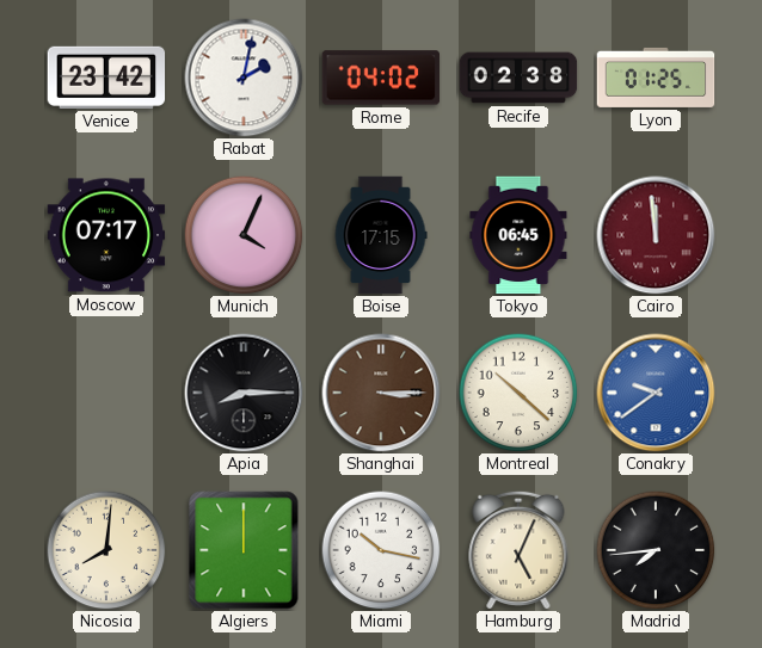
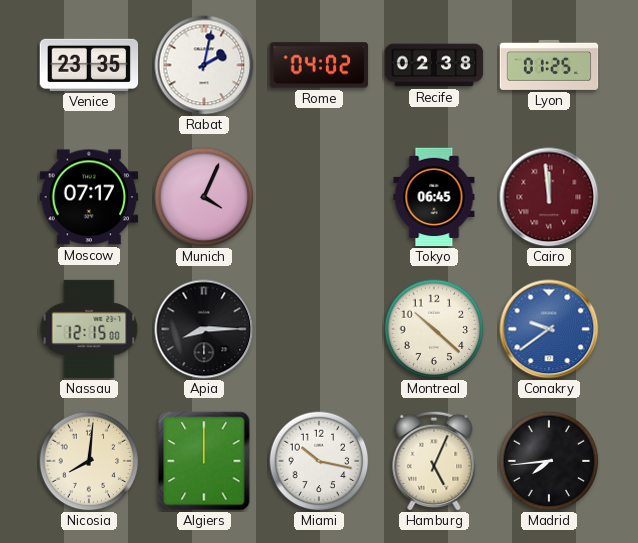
Venice: 23:42 -> 23:35 (89, 65)
Boise: 17:15 -> none (381, 235)
Nassau: none -> 12:15 (89, 329)
Shanghai: 3:15 -> none (381, 393)
